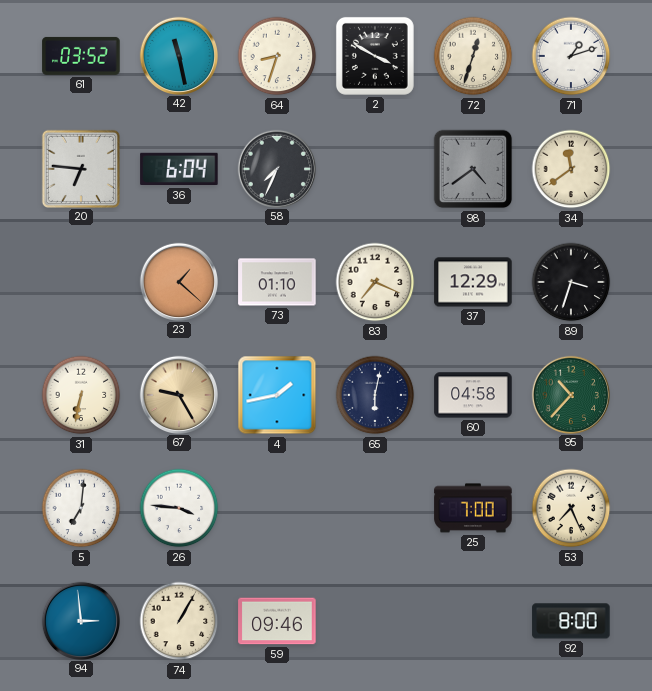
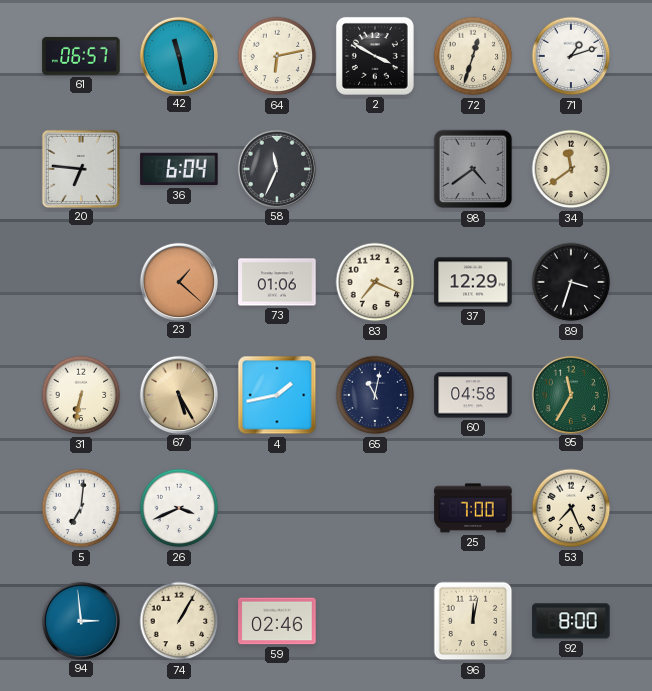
61: 03:52 -> 06:57 (81, 56)
64: 8:33 -> 6:13 (277, 56)
58: 7:34 -> 11:34 (276, 168)
73: 01:10 -> 01:06 (277, 282)
67: 9:25 -> 5:25 (178, 394)
65: 6:02 -> 11:02 (375, 395)
95: 10:37 -> 11:35 (570, 394)
26: 3:46 -> 3:41 (179, 508)
59: 09:46 -> 02:46 (277, 621)
96: none -> 12:02 (473, 621)
